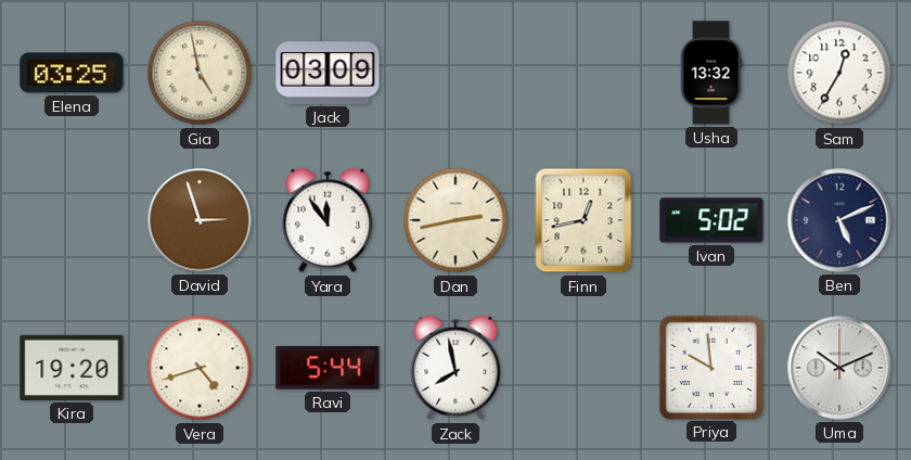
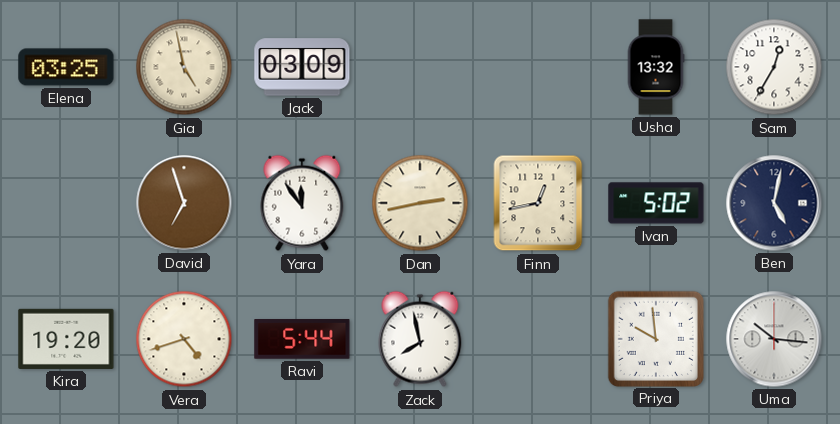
David: 2:57 -> 6:57 (184, 203)
Ben: 5:11 -> 5:02 (774, 203)
Uma: 10:11 -> 10:16 (774, 339)
